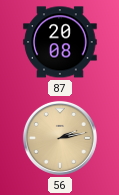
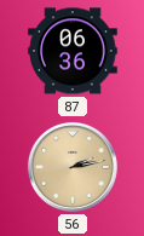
87: 20:08 -> 06:36 (73, 51)
